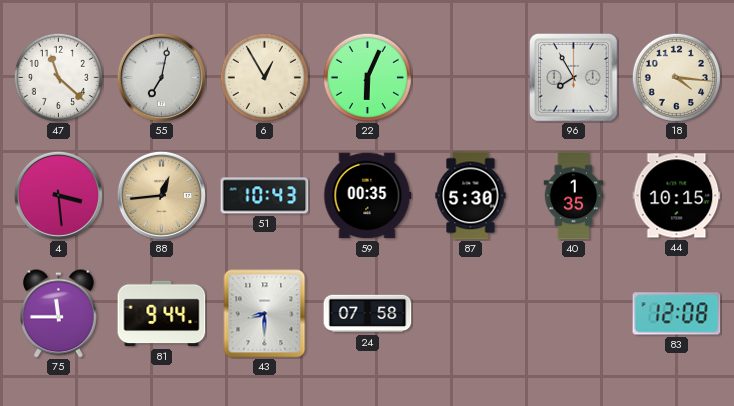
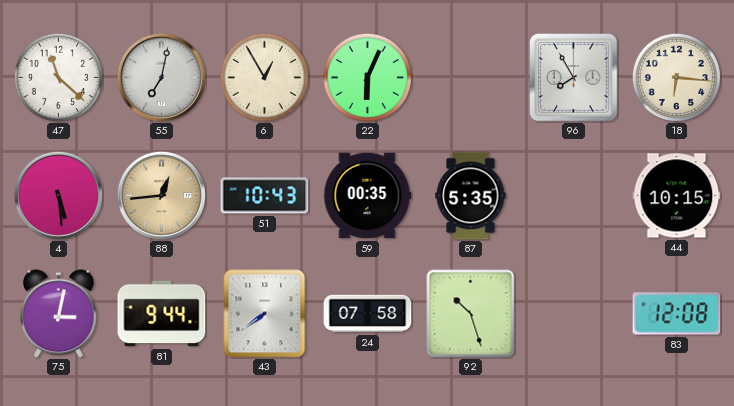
18: 4:16 -> 6:16 (676, 77)
4: 3:29 -> 5:29 (58, 195)
87: 5:30 -> 5:35 (471, 196)
40: 1:35 -> none (574, 196)
75: 11:45 -> 3:02 (58, 314)
43: 8:30 -> 7:39 (265, 314)
92: none -> 10:27 (471, 314)
